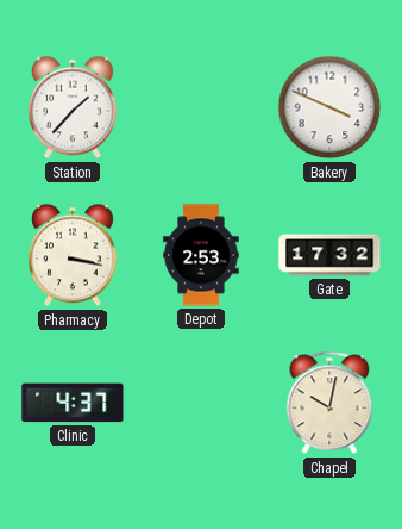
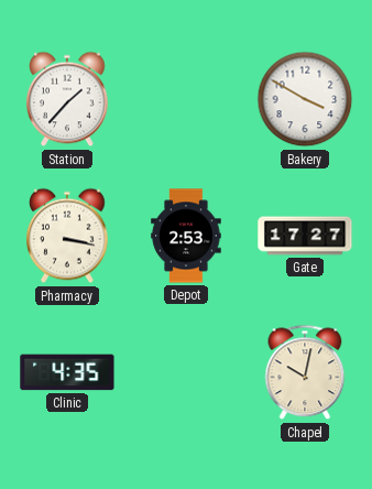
Bakery: 3:49 -> 3:50 (305, 99)
Gate: 17:32 -> 17:27 (305, 236)
Clinic: 4:37 -> 4:35 (67, 372)
